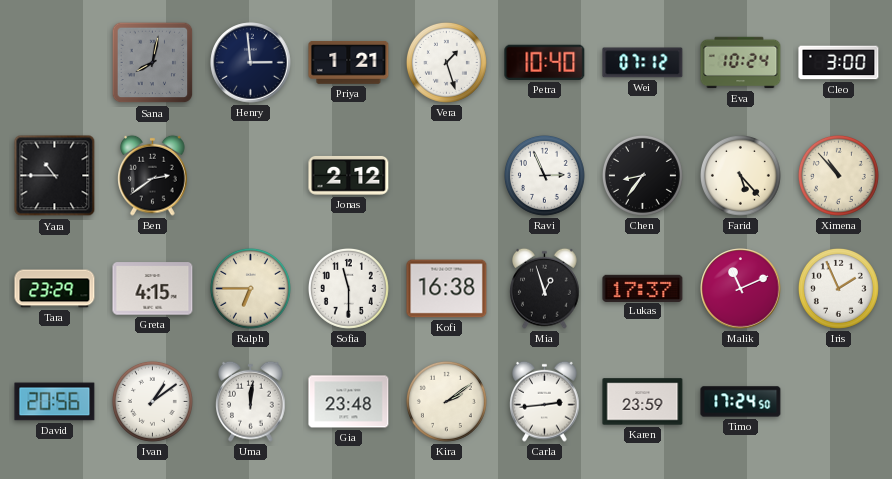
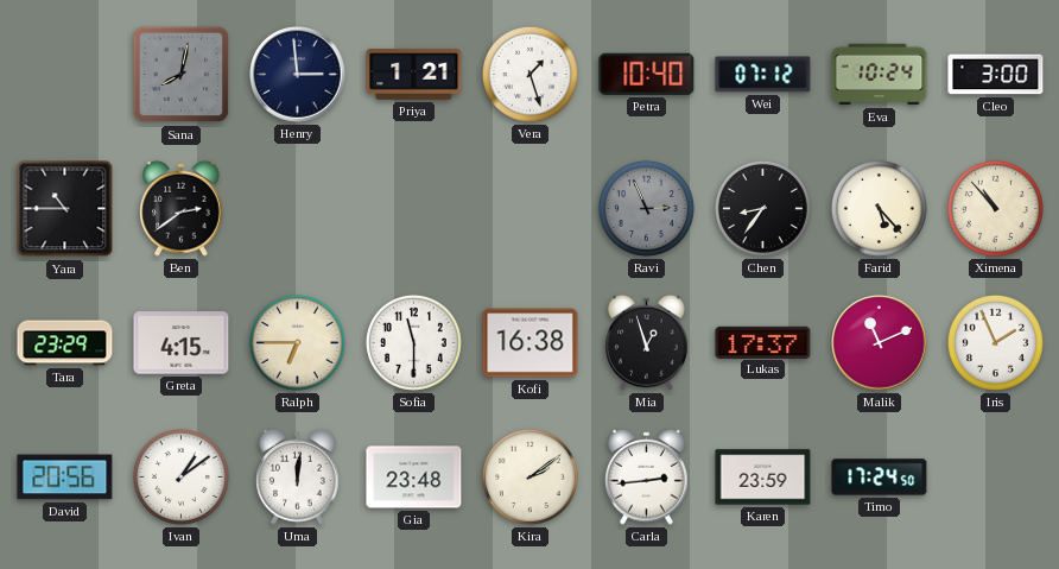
Jonas: 2:12 -> none (349, 175)
Ravi dial: white -> grey (646, 208)
